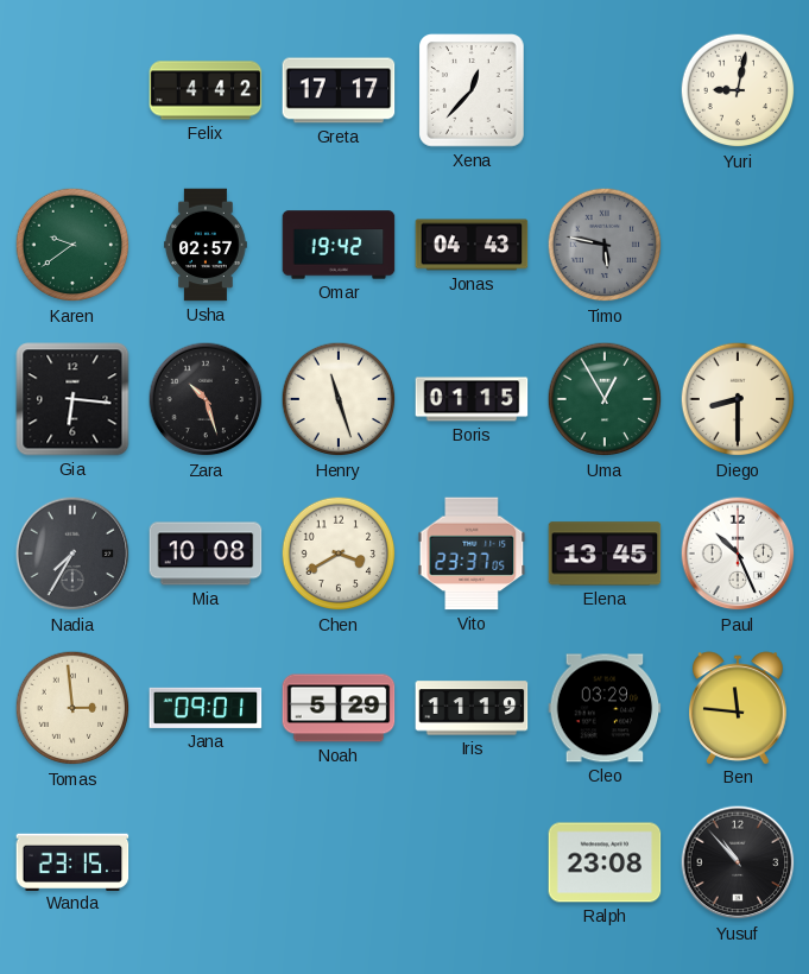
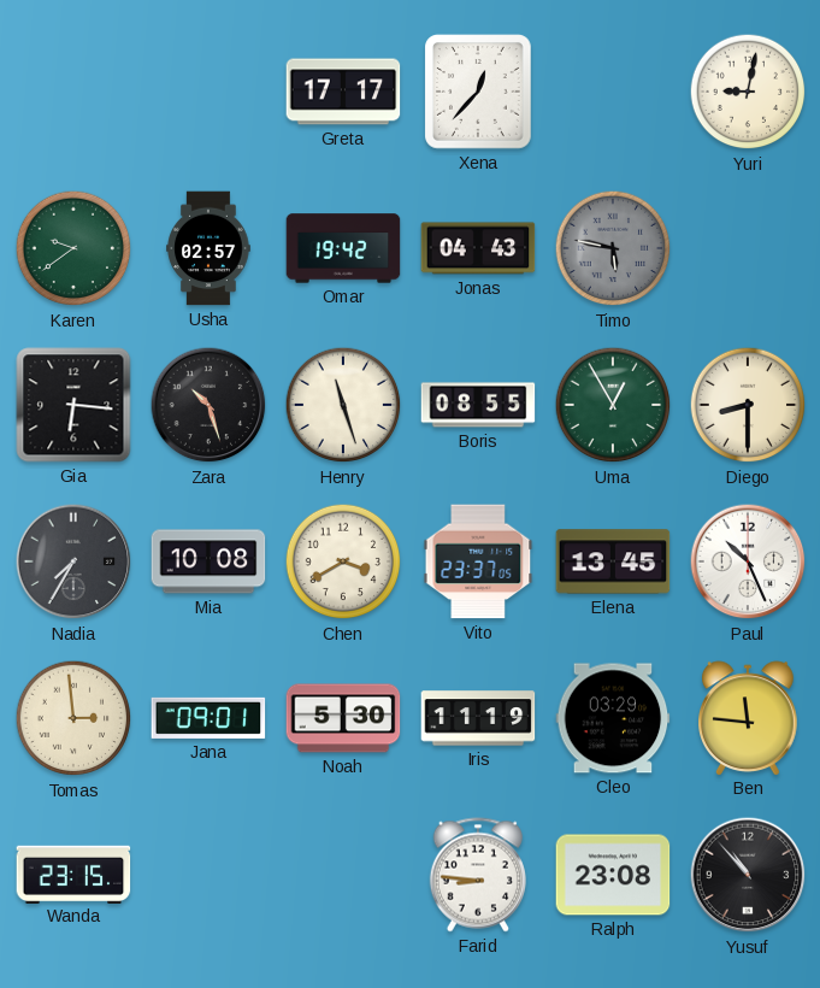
Felix: 4:42 -> none (206, 90)
Boris: 01:15 -> 08:55 (478, 405)
Noah: 5:29 -> 5:30 (343, 718)
Farid: none -> 8:46 (478, 875)
